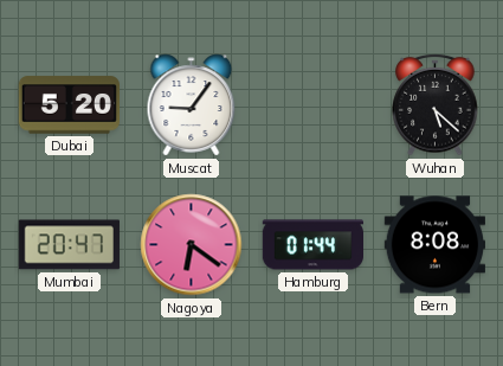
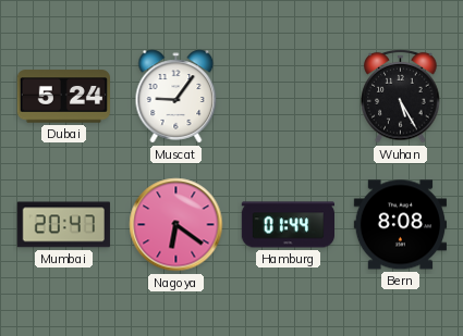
Dubai: 5:20 -> 5:24 (63, 97)
Wuhan: 5:22 -> 5:25 (401, 96)
